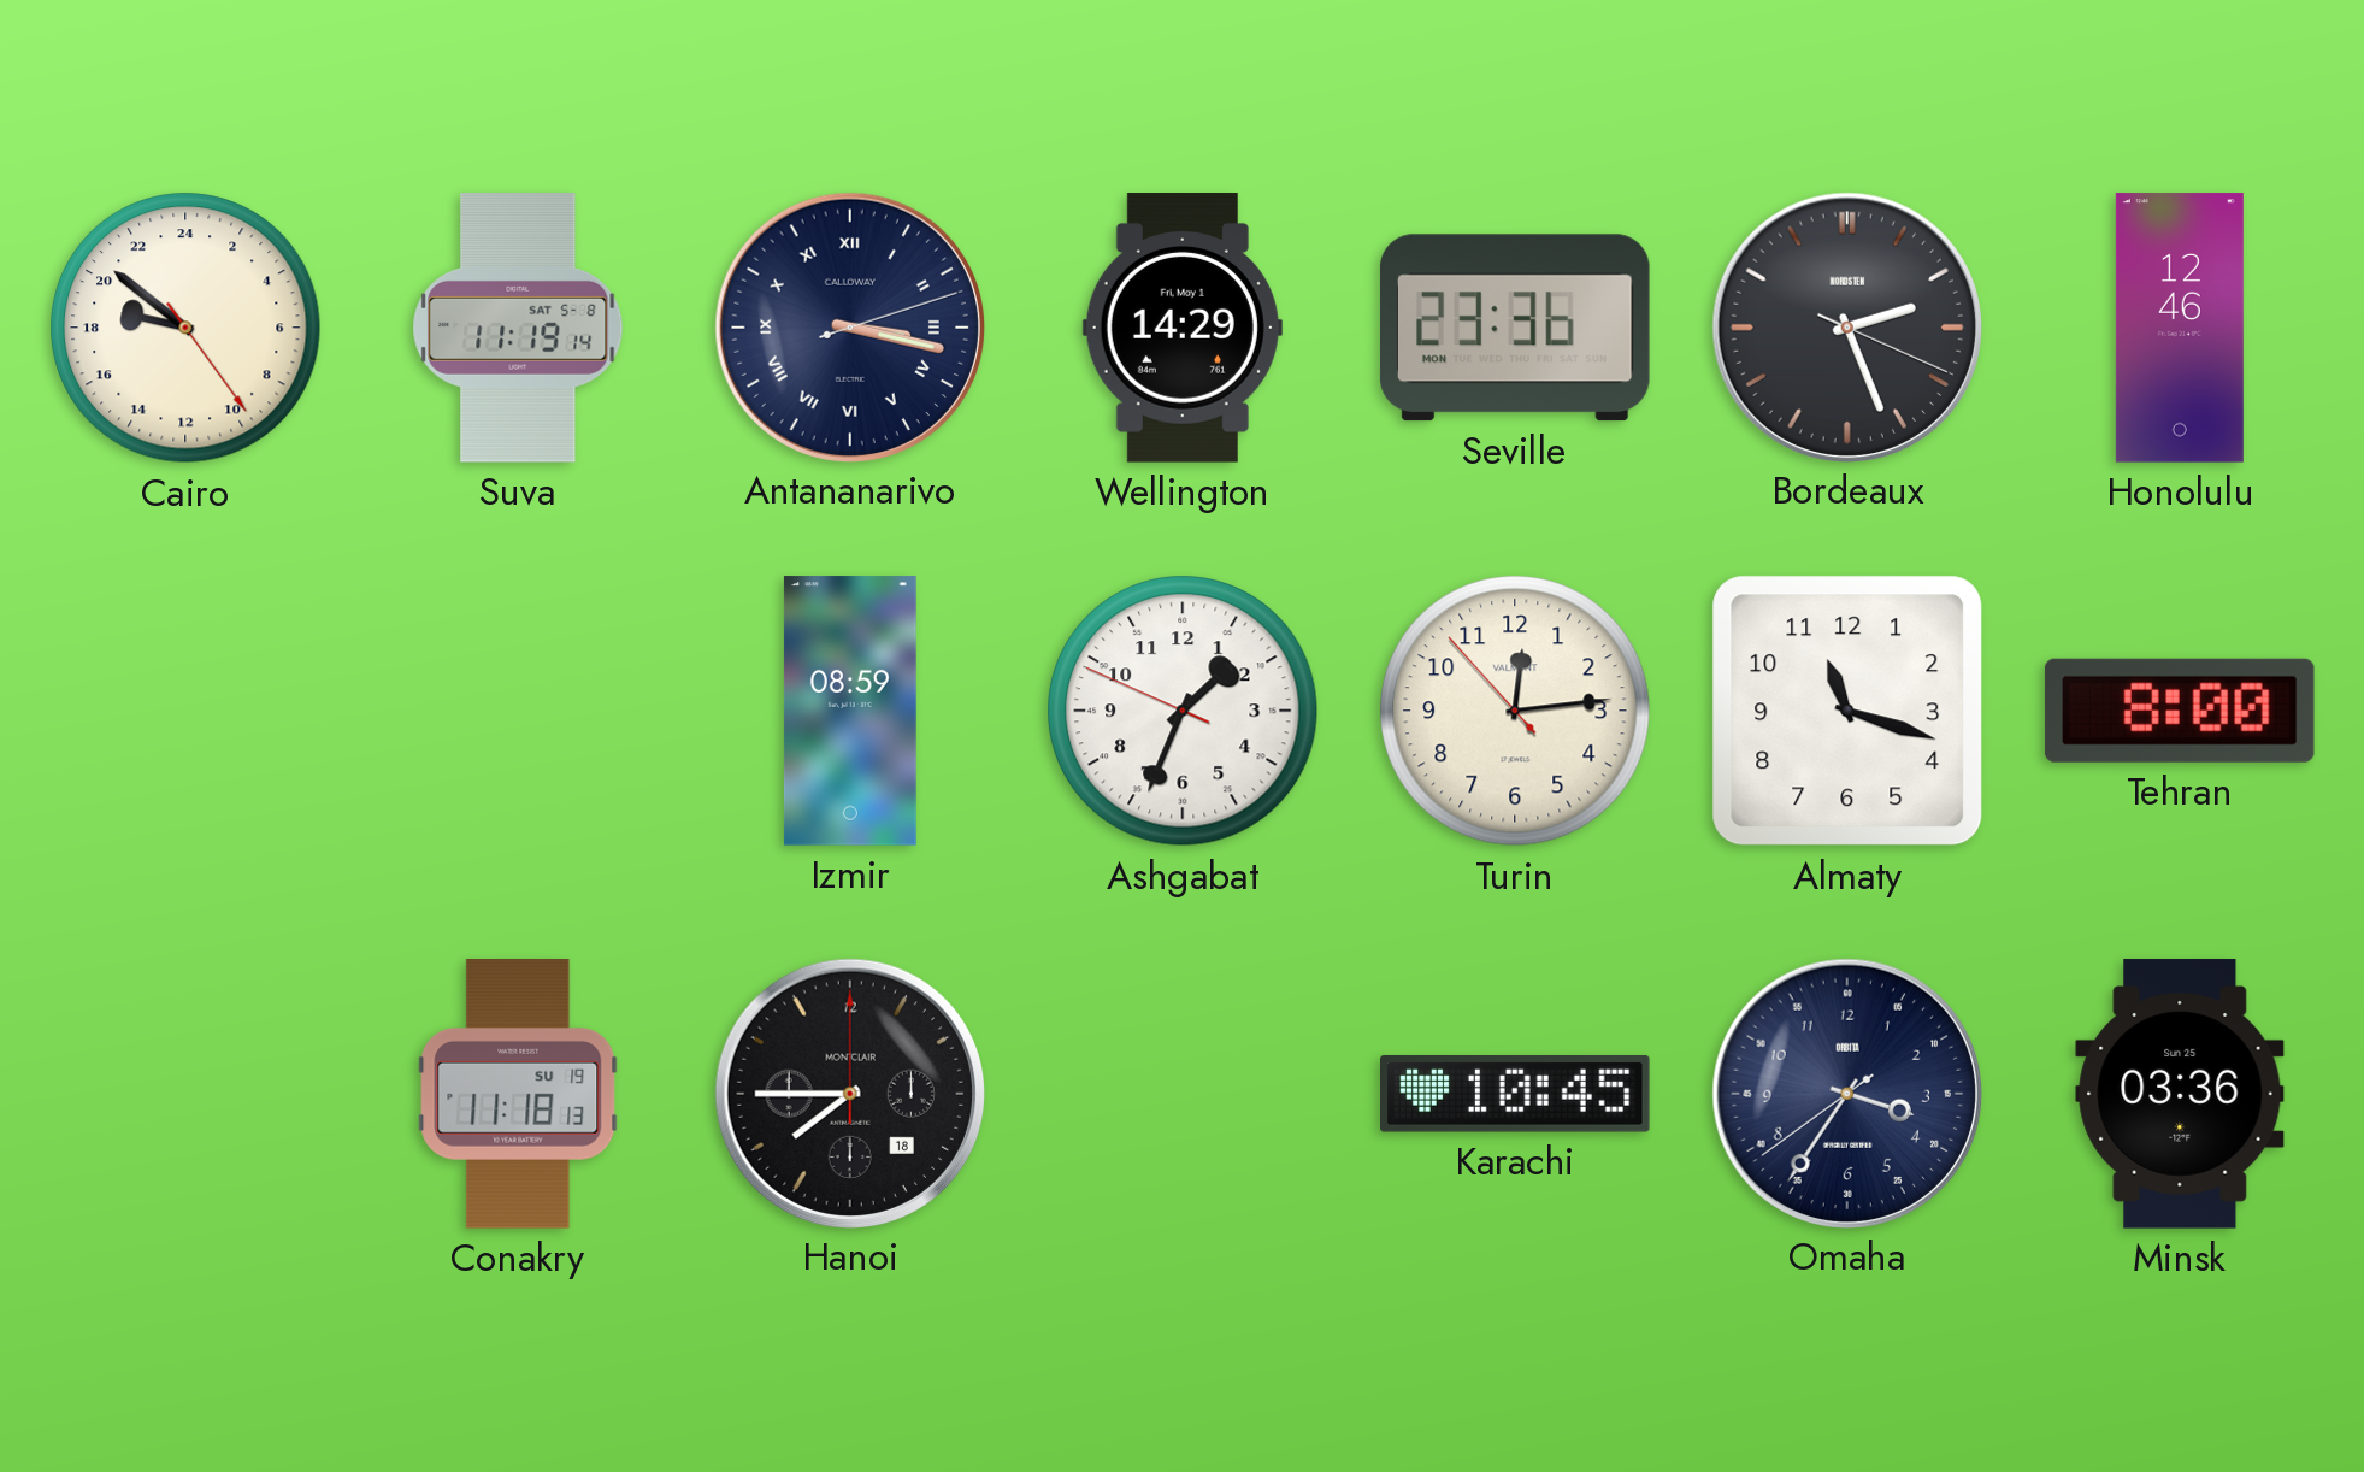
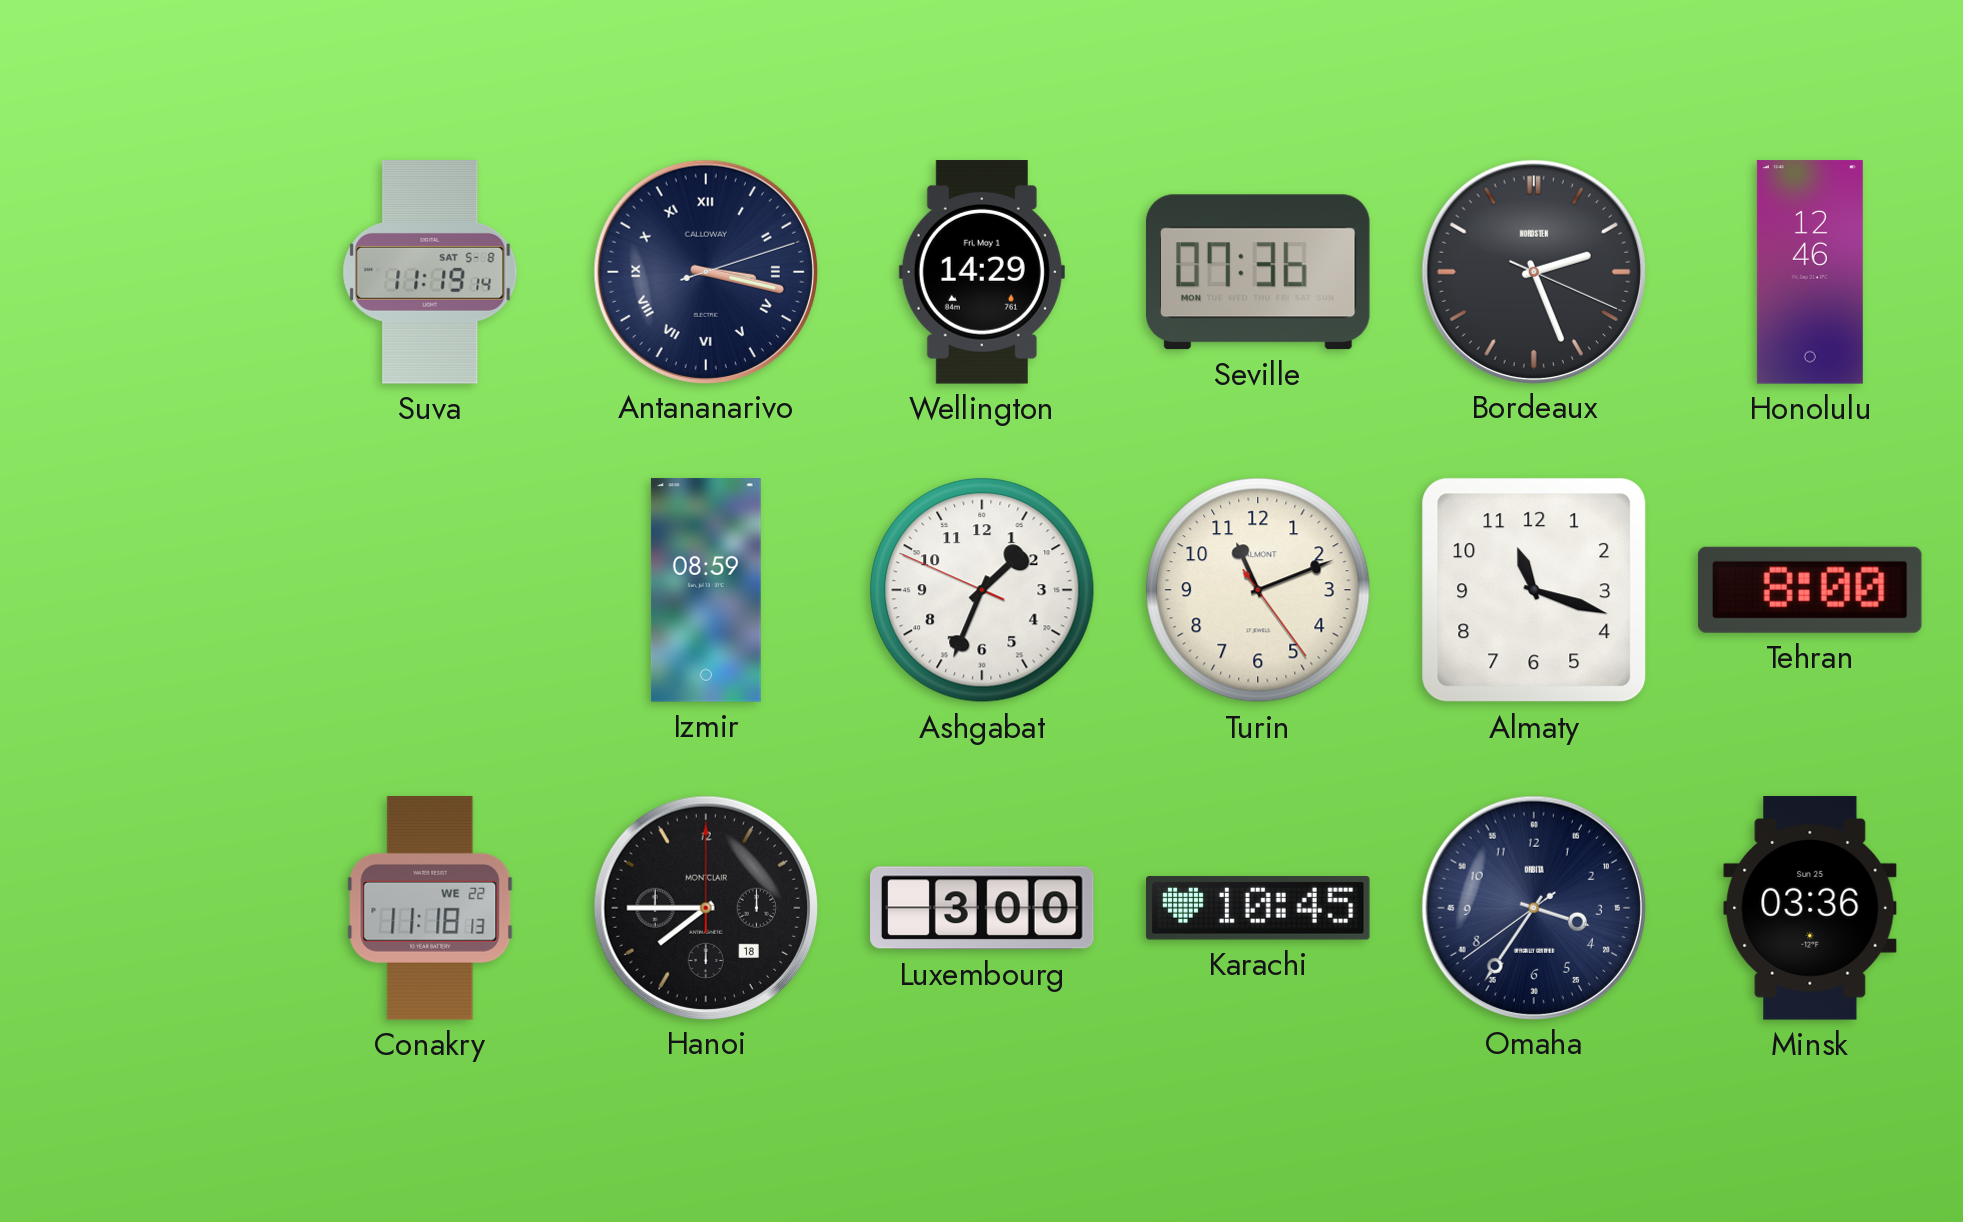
Cairo: 18:51 -> none (185, 328)
Seville: 23:36 -> 07:36 (1258, 272)
Turin: 12:13 -> 11:11 (1258, 590)
Conakry date: SU 19 -> WE 22 (430, 908)
Luxembourg: none -> 3:00 (983, 908)
